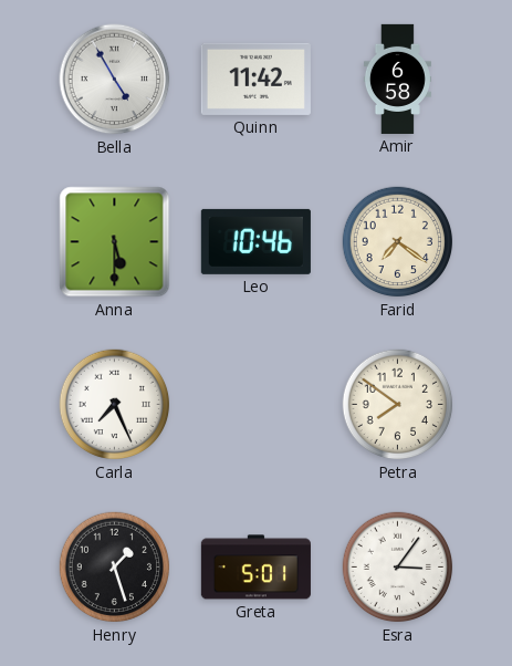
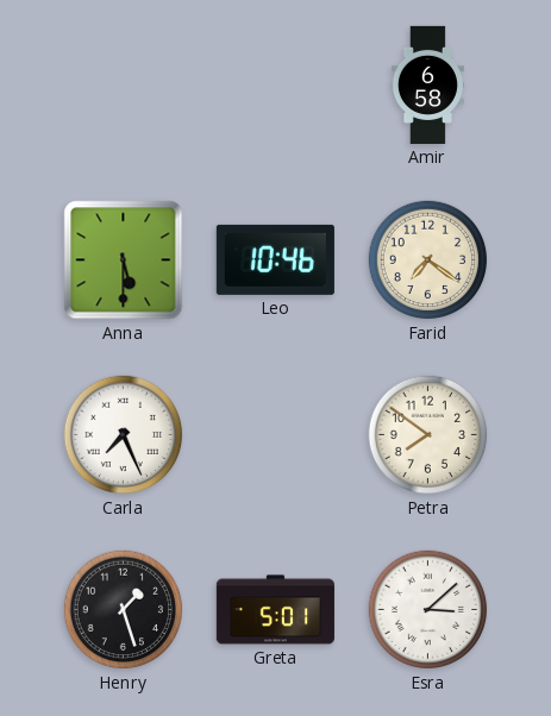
Bella: 4:55 -> none (115, 80)
Quinn: 11:42 -> none (255, 79)
Esra: 3:06 -> 3:08 (428, 610)
